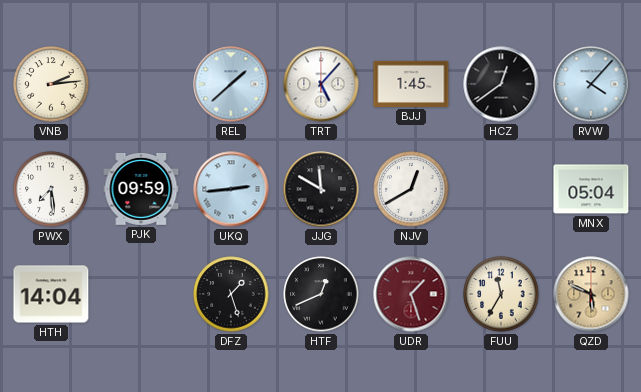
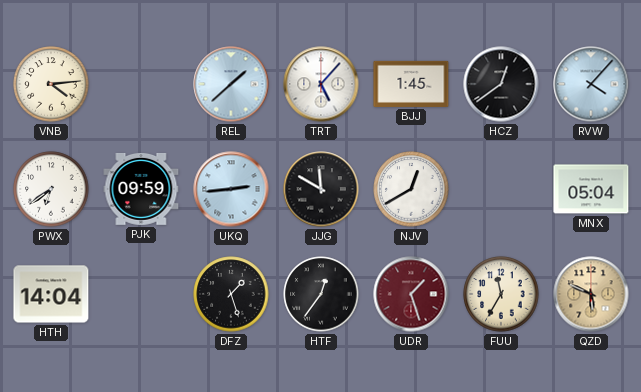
VNB: 2:14 -> 4:14 (51, 84)
PWX: 7:29 -> 6:39 (51, 189)
HTF: 12:41 -> 12:36 (321, 294)
